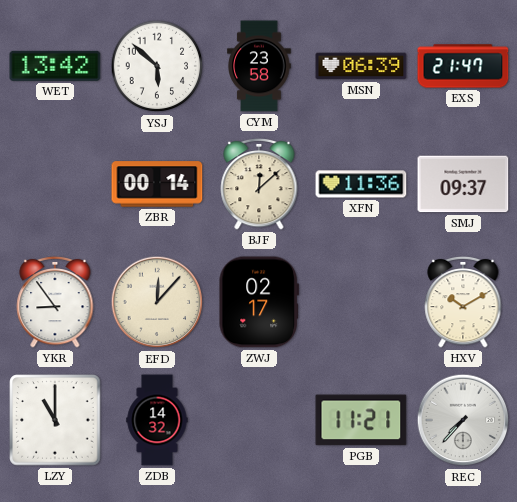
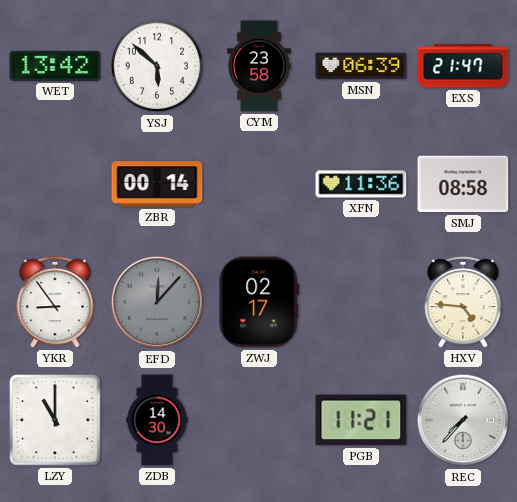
BJF: 12:08 -> none (259, 184)
SMJ: 09:37 -> 08:58 (463, 184)
EFD dial: cream -> grey (157, 302)
HXV: 10:10 -> 4:46 (463, 302)
ZDB: 14:32 -> 14:30 (157, 420)
